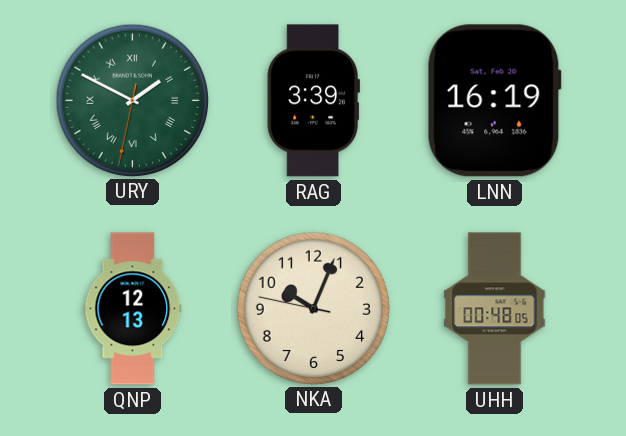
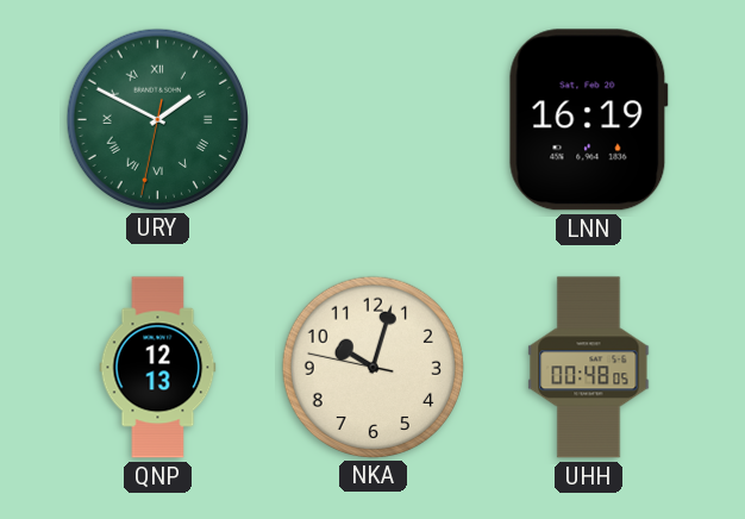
RAG: 3:39 -> none (313, 101)
NKA: 10:03 -> 10:02 (372, 367)
